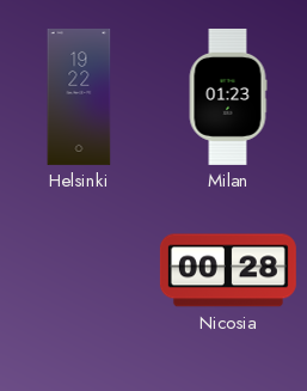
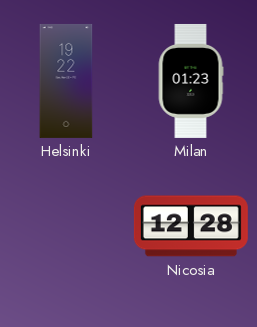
Nicosia: 00:28 -> 12:28 (191, 226)
